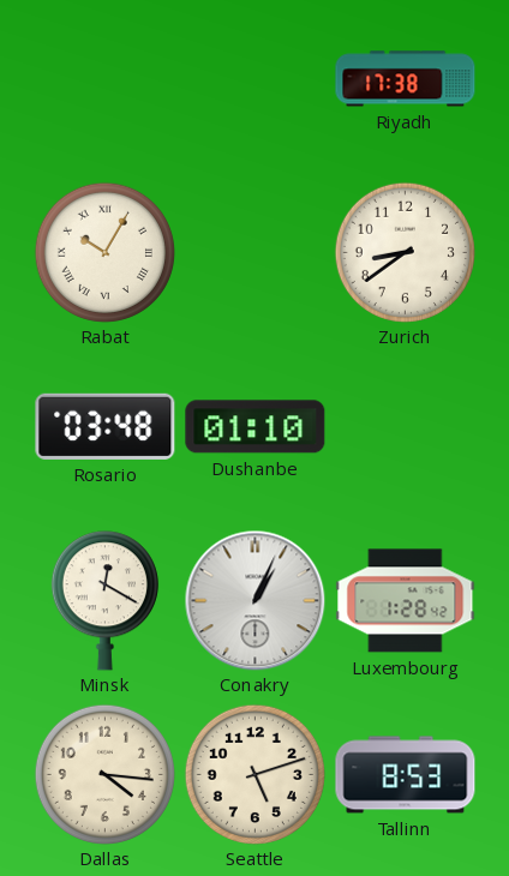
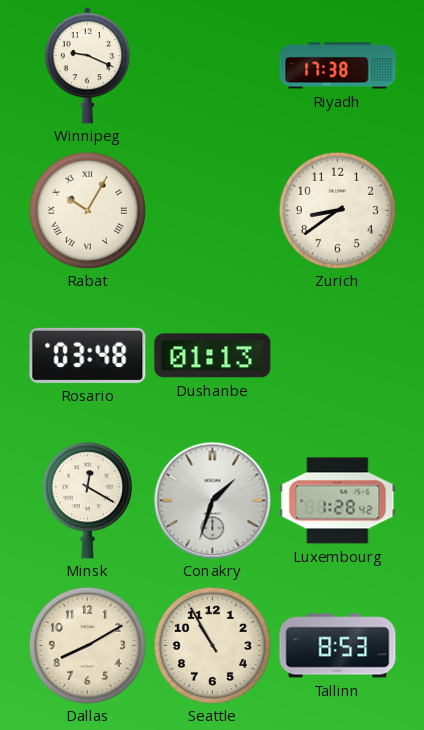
Winnipeg: none -> 9:19 (88, 66)
Dushanbe: 01:10 -> 01:13 (213, 356)
Conakry: 1:04 -> 1:33 (212, 500)
Dallas: 4:16 -> 8:10 (87, 645)
Seattle: 5:12 -> 10:55 (212, 645)
